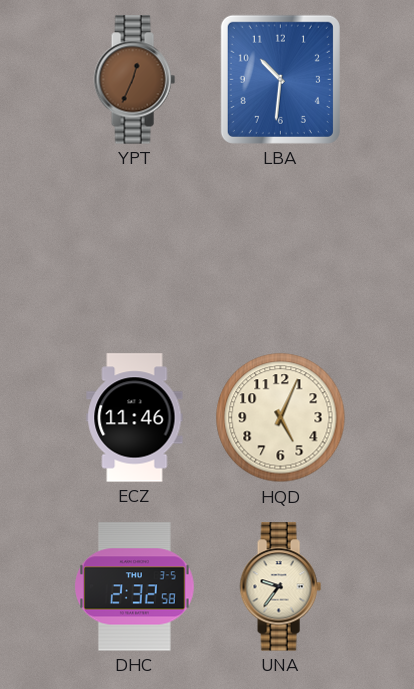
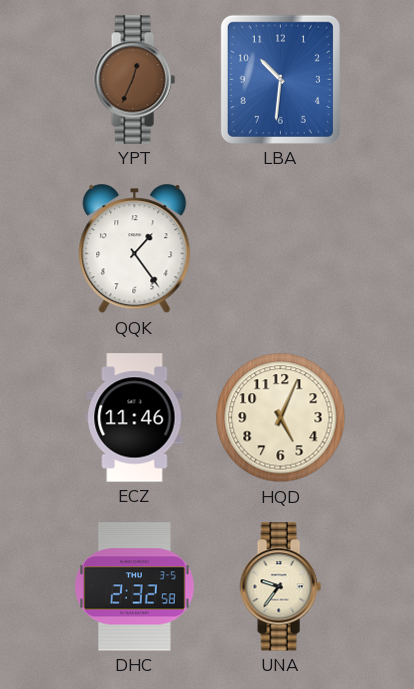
QQK: none -> 1:24 (135, 249)
